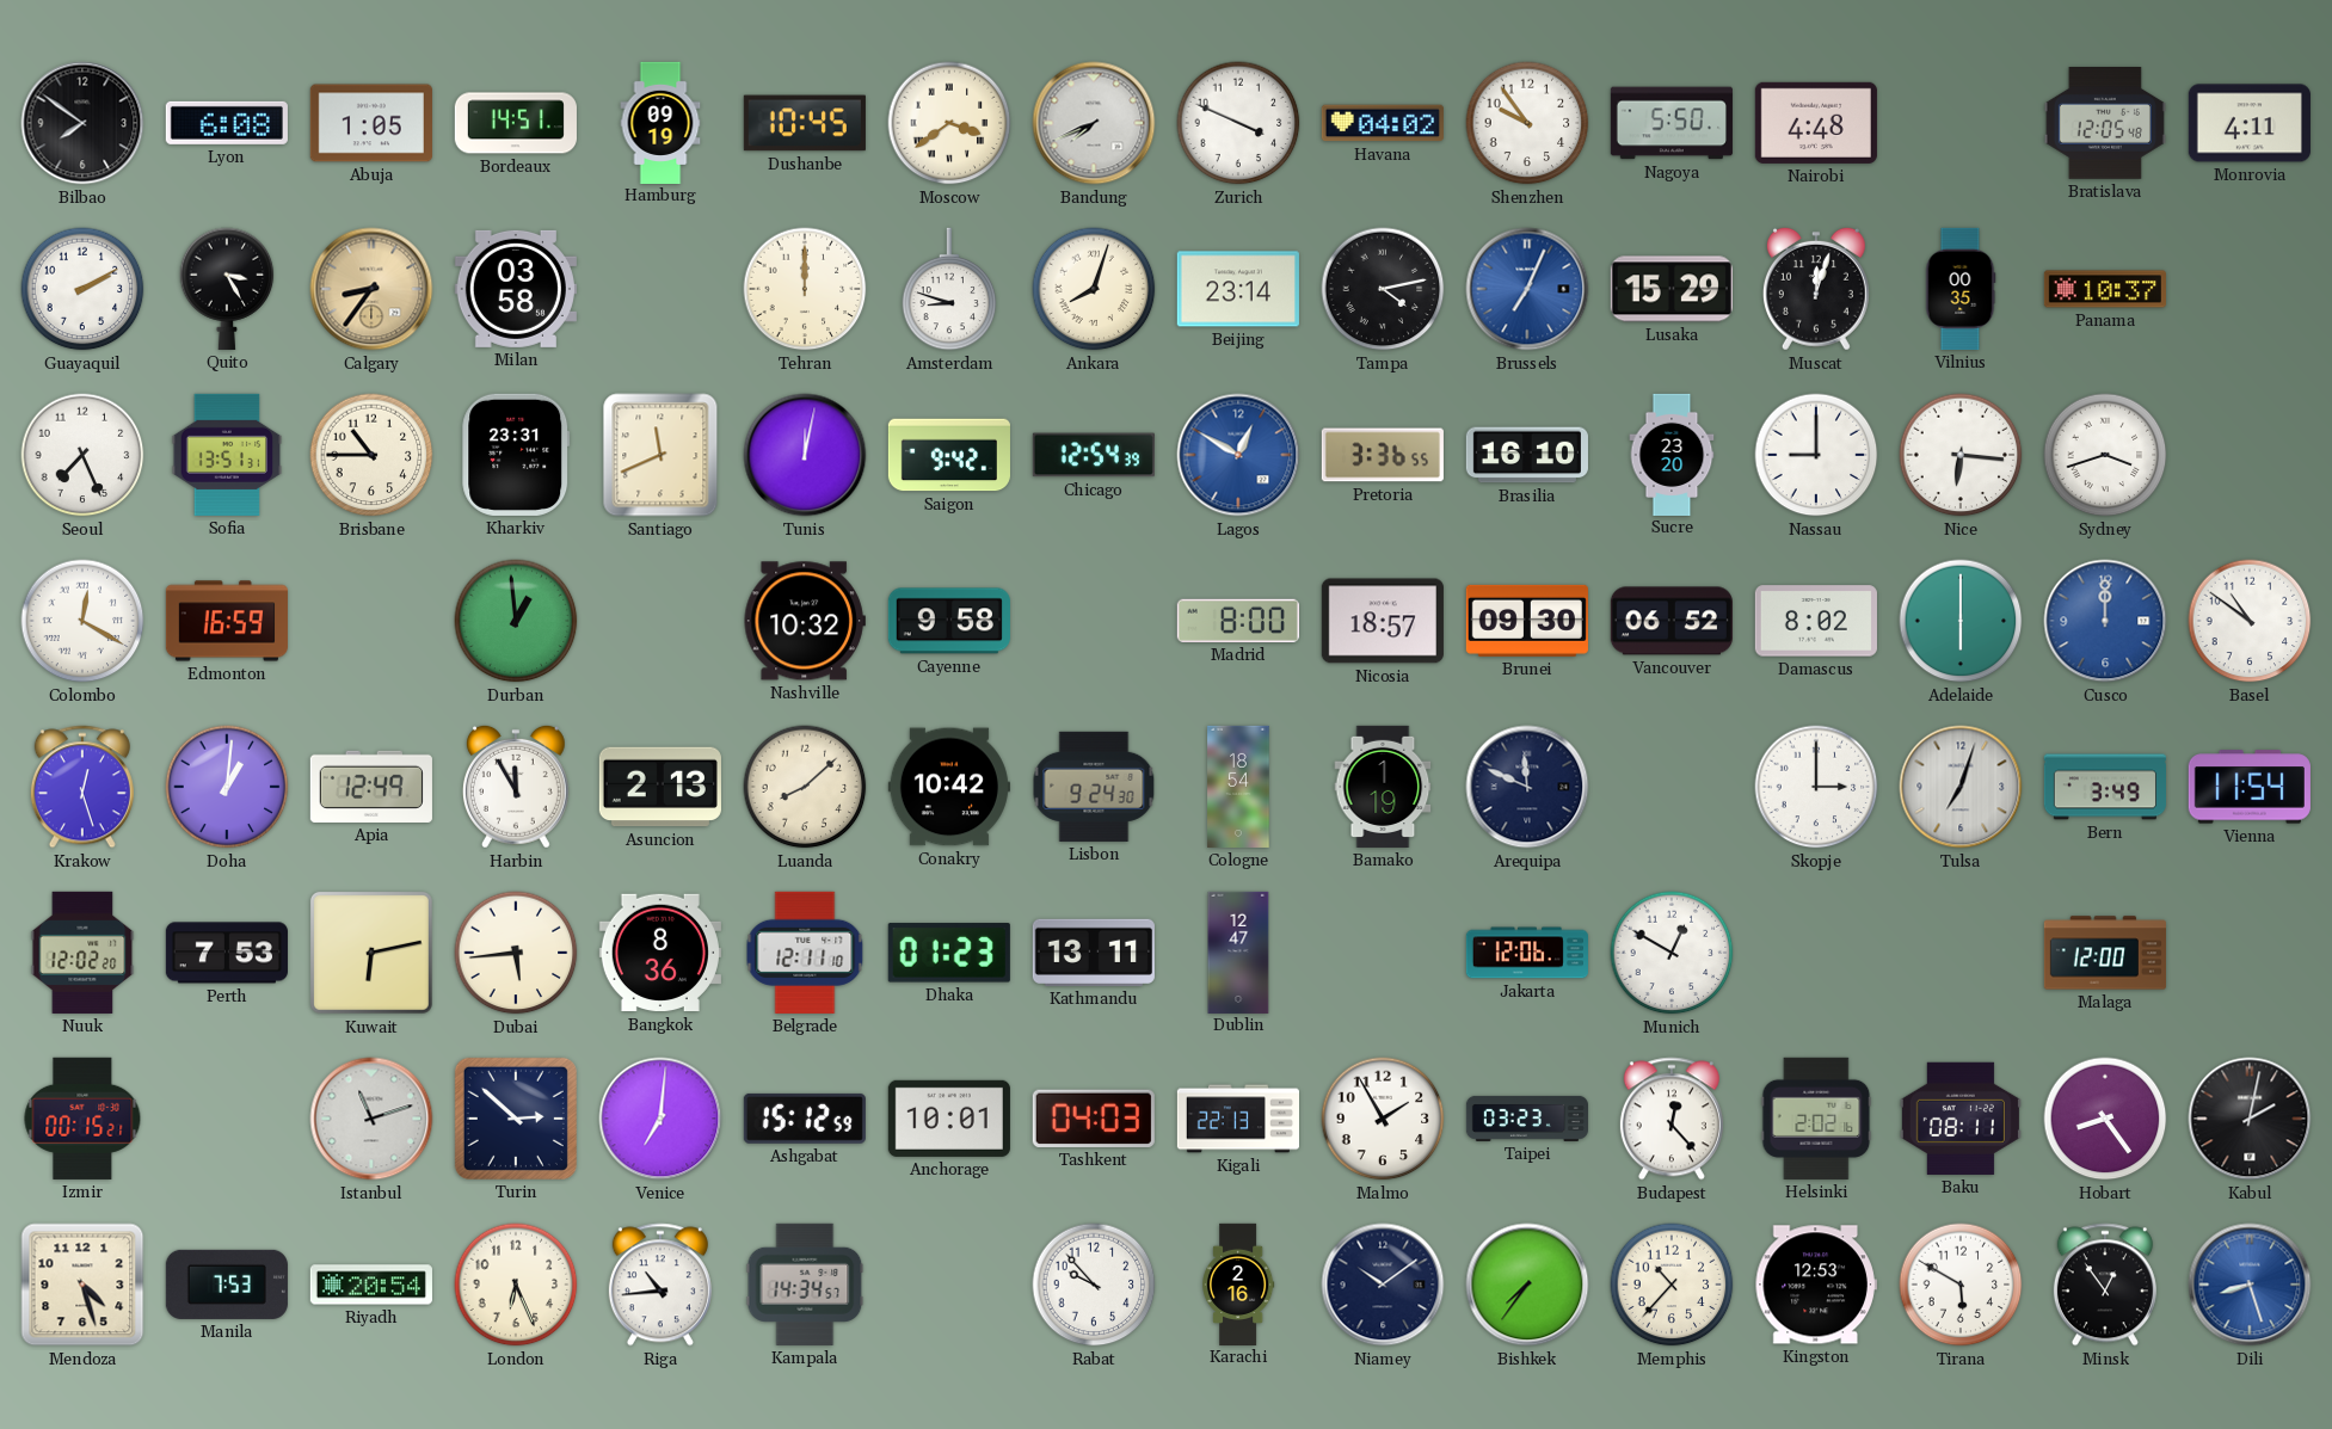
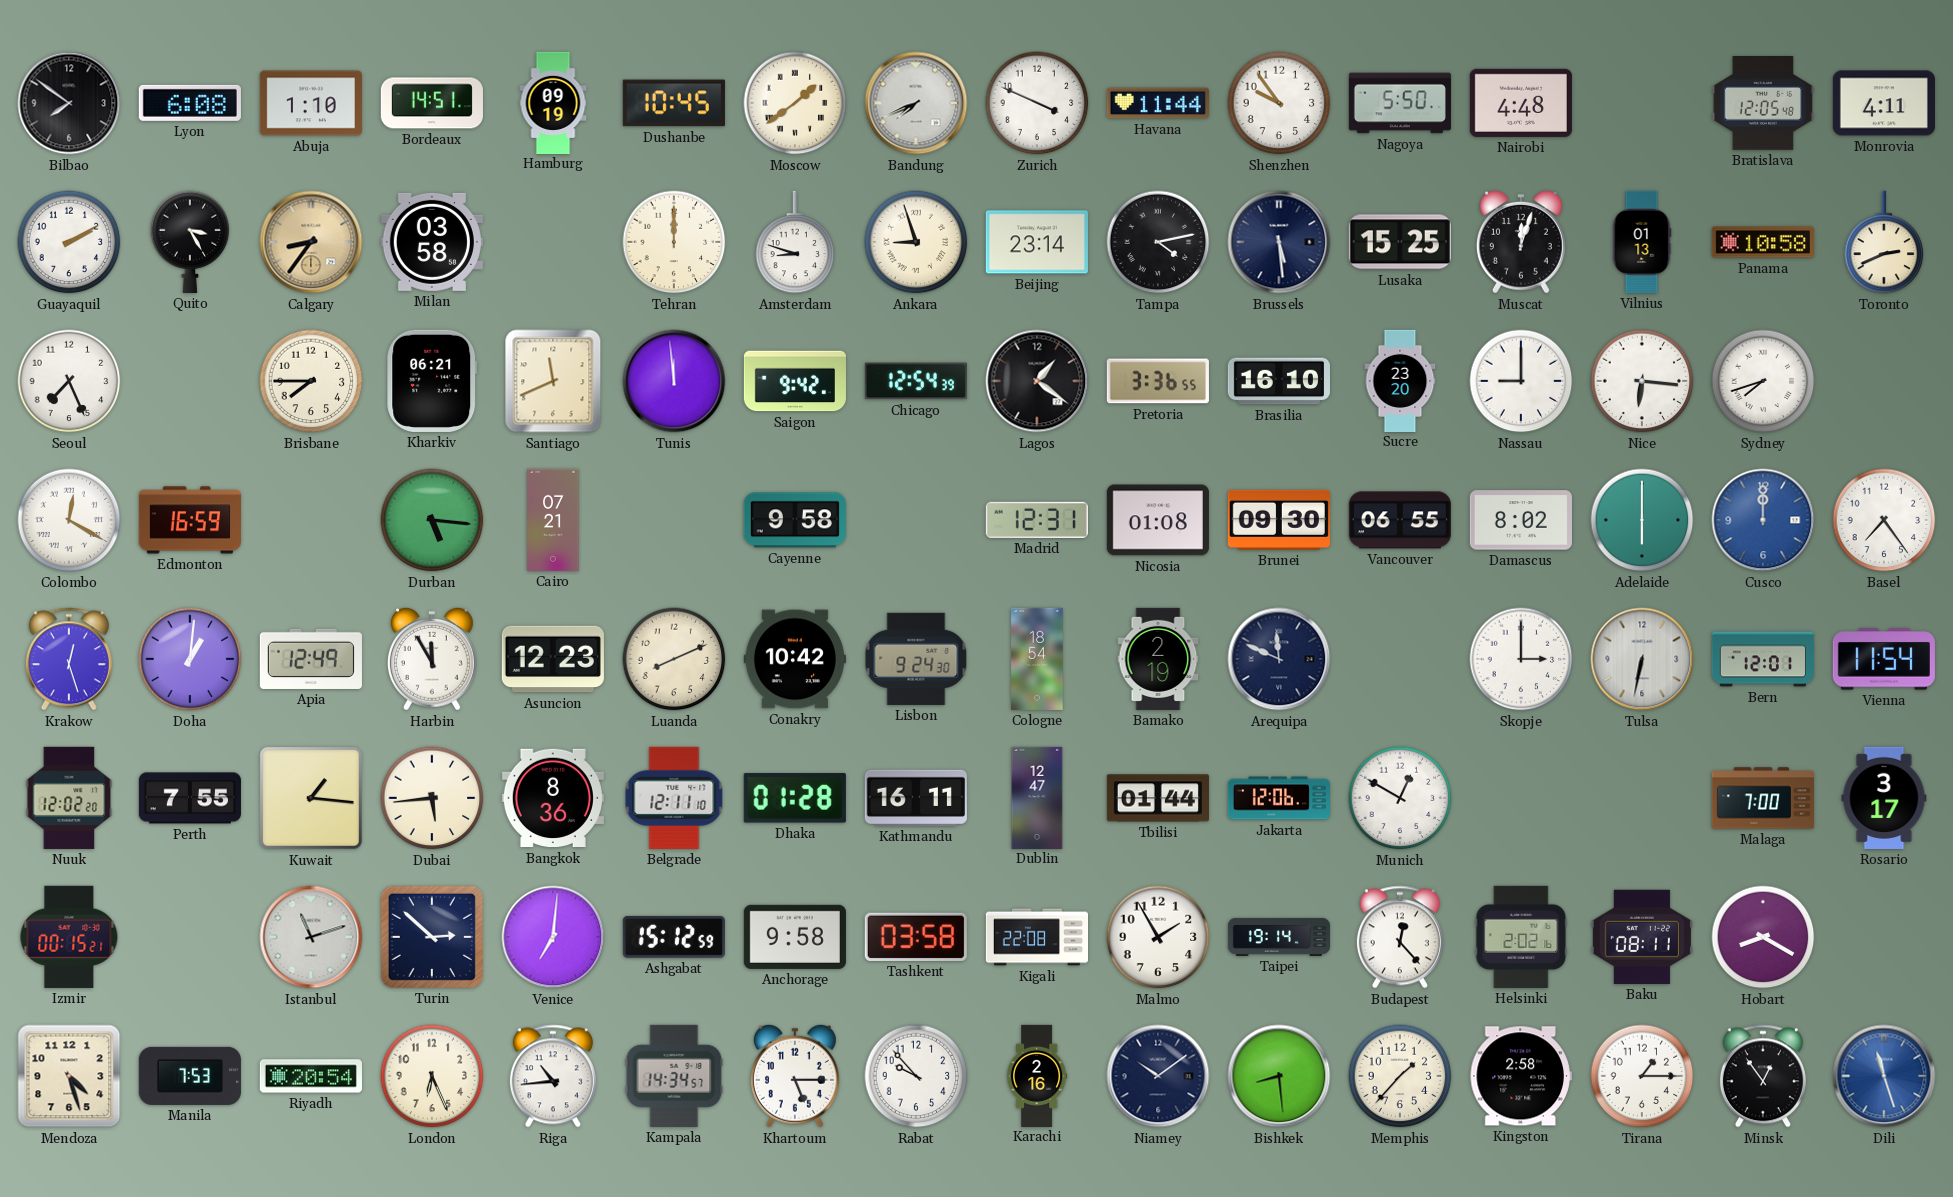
Abuja: 1:05 -> 1:10 (311, 103)
Moscow: 3:39 -> 1:39 (795, 103)
Havana: 04:02 -> 11:44 (1158, 103)
Ankara: 8:03 -> 8:57 (916, 242)
Brussels: 7:04 -> 5:29 (1279, 242)
Brussels dial: blue -> navy (1279, 242)
Lusaka: 15:29 -> 15:25 (1400, 242)
Vilnius: 00:35 -> 01:13 (1642, 242)
Panama: 10:37 -> 10:58 (1763, 242)
Toronto: none -> 2:41 (1884, 242)
Sofia: 13:51 -> none (227, 455)
Brisbane: 10:45 -> 7:45 (311, 381)
Kharkiv: 23:31 -> 06:21 (432, 381)
Tunis: 12:02 -> 11:59 (674, 381)
Lagos: 12:50 -> 1:21 (1037, 381)
Lagos dial: blue -> black (1037, 381)
Sydney: 3:42 -> 7:42 (1763, 381)
Durban: 12:59 -> 5:16 (432, 520)
Cairo: none -> 07:21 (553, 520)
Nashville: 10:32 -> none (805, 621)
Madrid: 8:00 -> 12:31 (1037, 520)
Nicosia: 18:57 -> 01:08 (1158, 520)
Vancouver: 06:52 -> 06:55 (1400, 520)
Basel: 10:51 -> 7:24 (1884, 520)
Asuncion: 2:13 -> 12:23 (553, 659)
Luanda: 8:08 -> 8:11 (674, 659)
Bamako: 1:19 -> 2:19 (1158, 659)
Tulsa: 7:03 -> 6:32 (1642, 659)
Bern: 3:49 -> 12:01 (1762, 659)
Perth: 7:53 -> 7:55 (190, 798)
Kuwait: 6:13 -> 1:16 (311, 798)
Dhaka: 01:23 -> 01:28 (795, 798)
Kathmandu: 13:11 -> 16:11 (916, 798)
Tbilisi: none -> 01:44 (1158, 798)
Malaga: 12:00 -> 7:00 (1762, 798)
Rosario: none -> 3:17 (1884, 798)
Anchorage: 10:01 -> 9:58 (795, 937)
Tashkent: 04:03 -> 03:58 (916, 937)
Kigali: 22:13 -> 22:08 (1036, 937)
Taipei: 03:23 -> 19:14 (1278, 937)
Hobart: 8:24 -> 8:20 (1763, 937)
Kabul: 2:02 -> none (2250, 1119)
Khartoum: none -> 5:15 (795, 1076)
Bishkek: 7:36 -> 8:29 (1279, 1076)
Memphis: 10:37 -> 1:37 (1400, 1076)
Kingston: 12:53 -> 2:58 (1521, 1076)
Tirana: 5:50 -> 1:15 (1642, 1076)
Dili: 8:27 -> 11:27 (1884, 1076)
